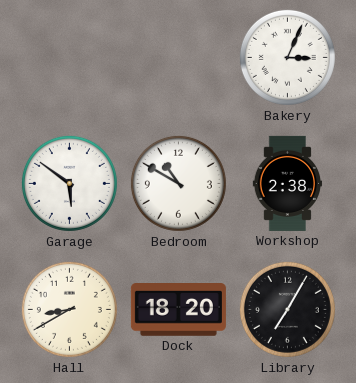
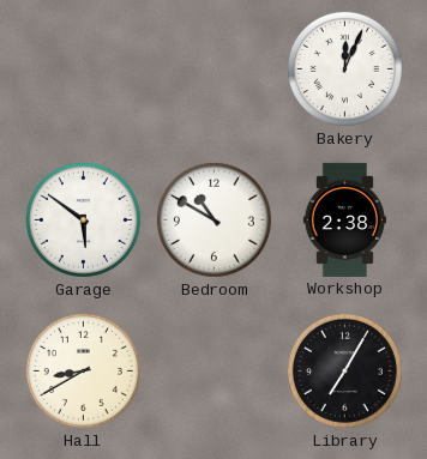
Bakery: 3:04 -> 12:04 (344, 68)
Dock: 18:20 -> none (178, 310)
